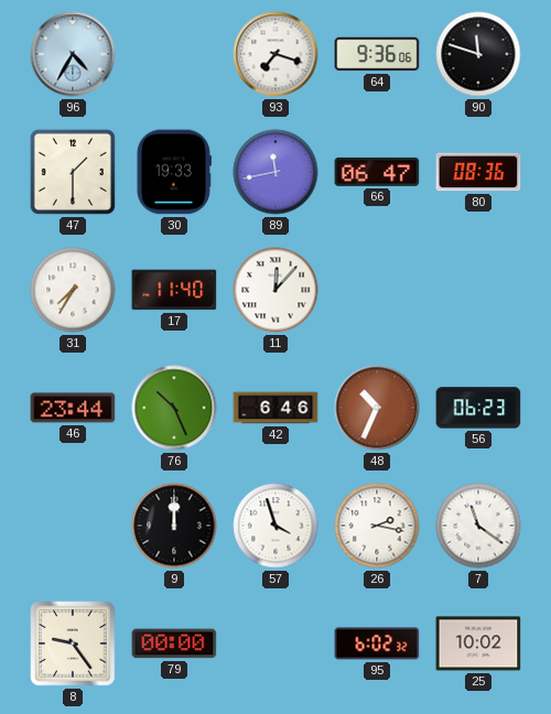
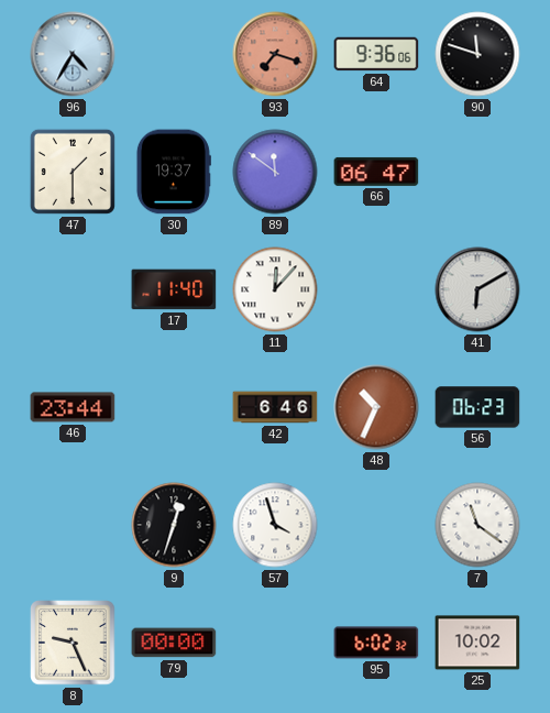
93 dial: white -> salmon (275, 54)
30: 19:33 -> 19:37 (173, 172)
89: 11:43 -> 11:51 (275, 172)
80: 08:36 -> none (478, 172)
31: 7:35 -> none (73, 290)
41: none -> 6:10 (477, 289)
76: 10:26 -> none (174, 408)
9: 12:00 -> 12:33 (174, 525)
26: 2:17 -> none (377, 526)
8: 9:24 -> 9:26 (73, 643)
